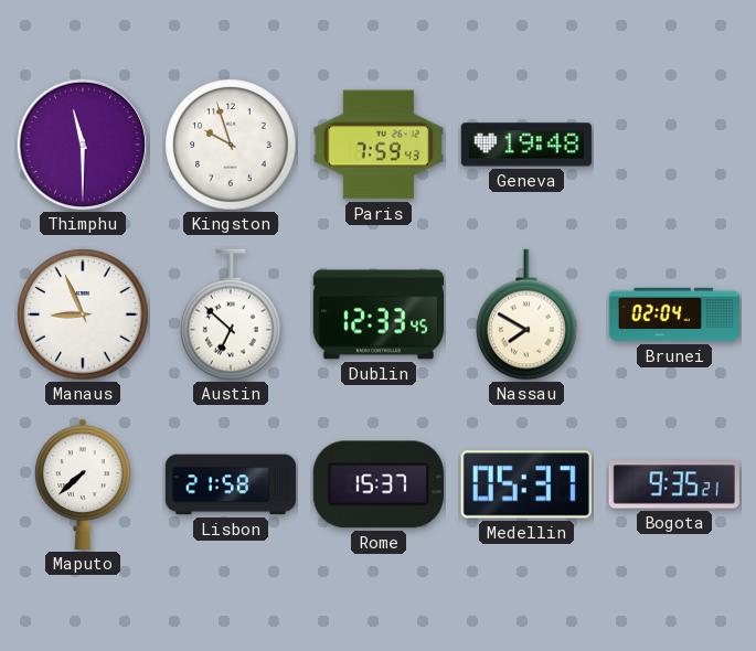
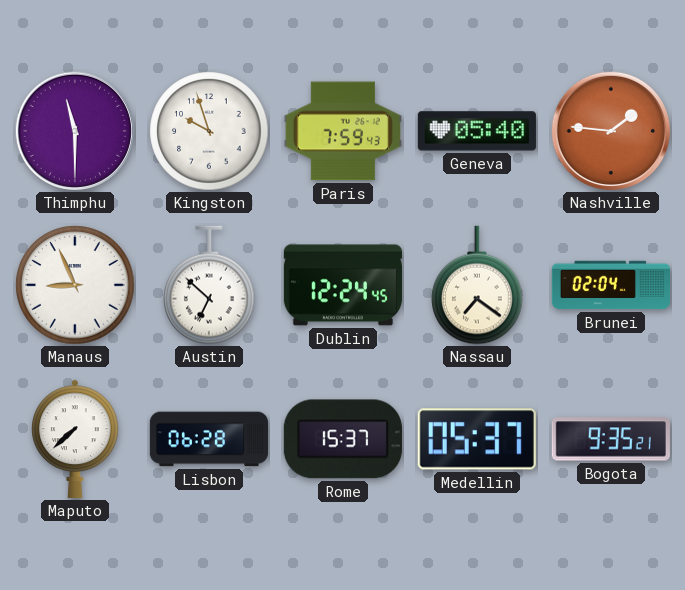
Geneva: 19:48 -> 05:40 (477, 131)
Nashville: none -> 1:46 (611, 131)
Dublin: 12:33 -> 12:24 (343, 285)
Nassau: 7:50 -> 7:21 (477, 285)
Lisbon: 21:58 -> 06:28 (208, 439)
